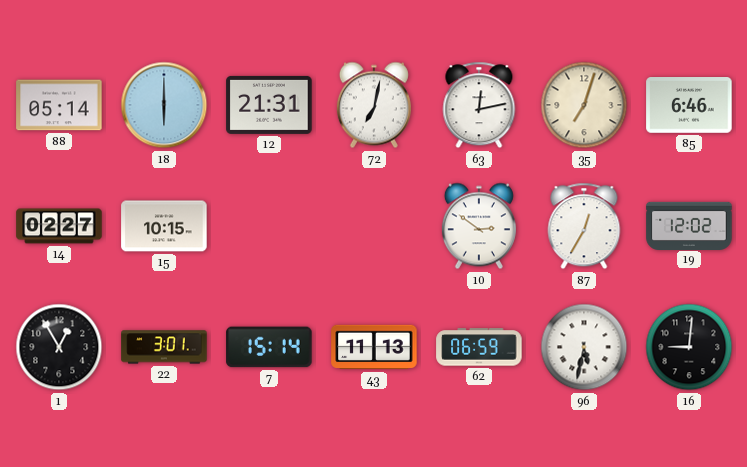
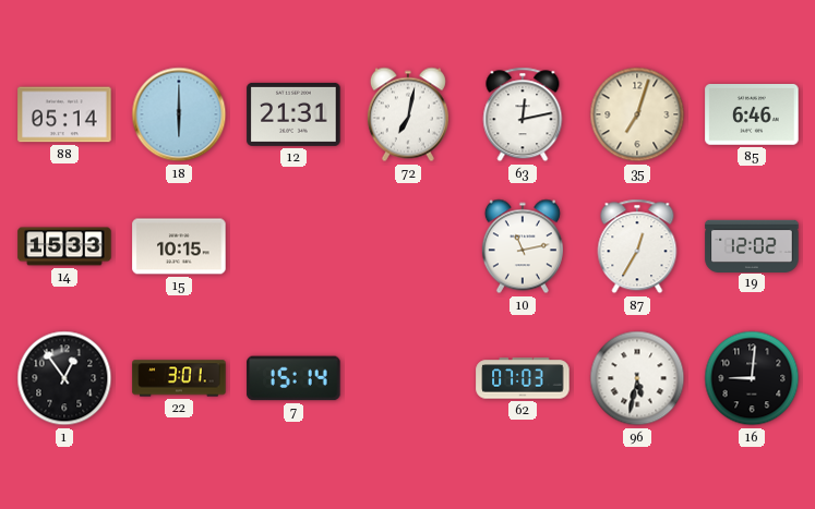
14: 02:27 -> 15:33 (64, 246)
10: 2:51 -> 11:13 (523, 246)
1: 12:55 -> 12:54 (64, 378)
43: 11:13 -> none (374, 347)
62: 06:59 -> 07:03 (523, 378)
